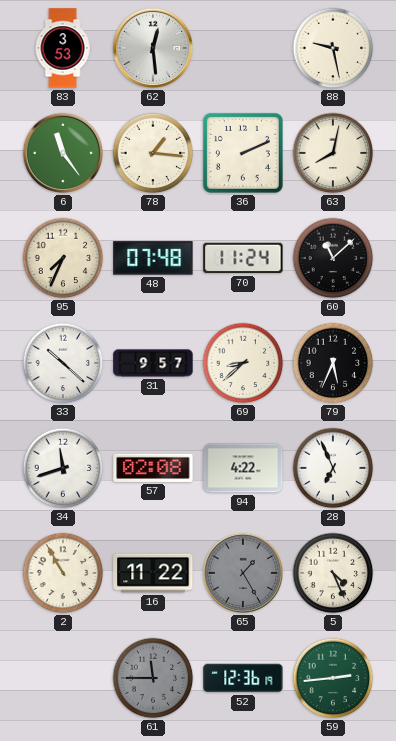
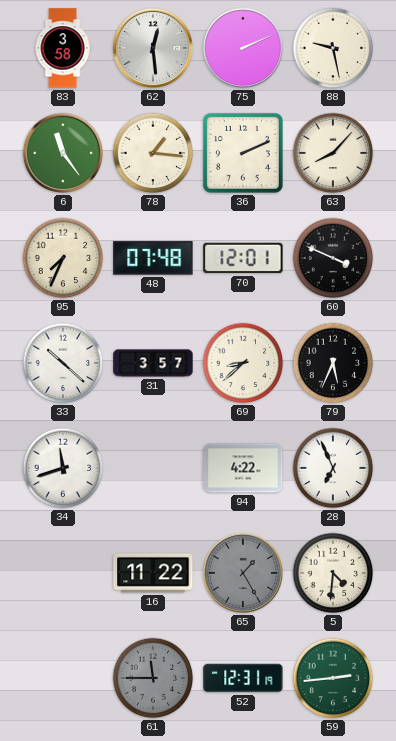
83: 3:53 -> 3:58 (63, 48)
75: none -> 2:11 (243, 48)
63: 8:02 -> 8:07 (333, 153)
70: 11:24 -> 12:01 (243, 258)
60: 11:08 -> 3:49 (333, 258)
31: 9:57 -> 3:57 (153, 363)
57: 02:08 -> none (153, 468)
2: 10:55 -> none (63, 573)
5: 4:26 -> 4:31 (333, 573)
52: 12:36 -> 12:31 (243, 678)
